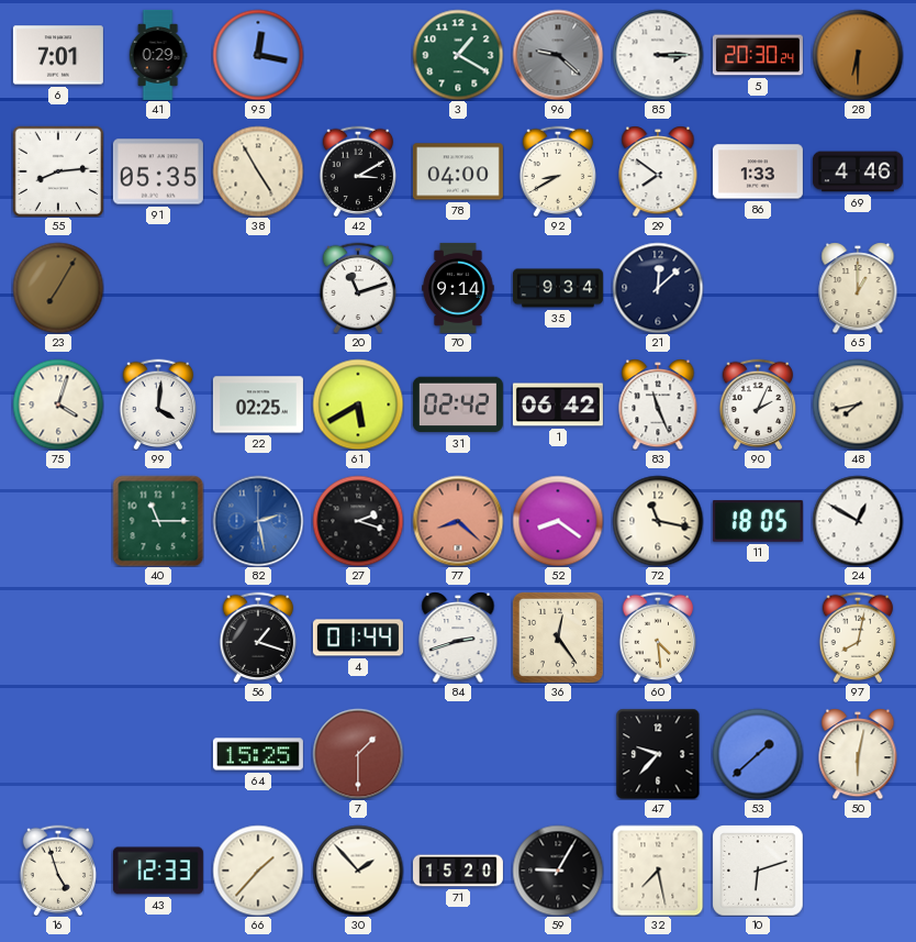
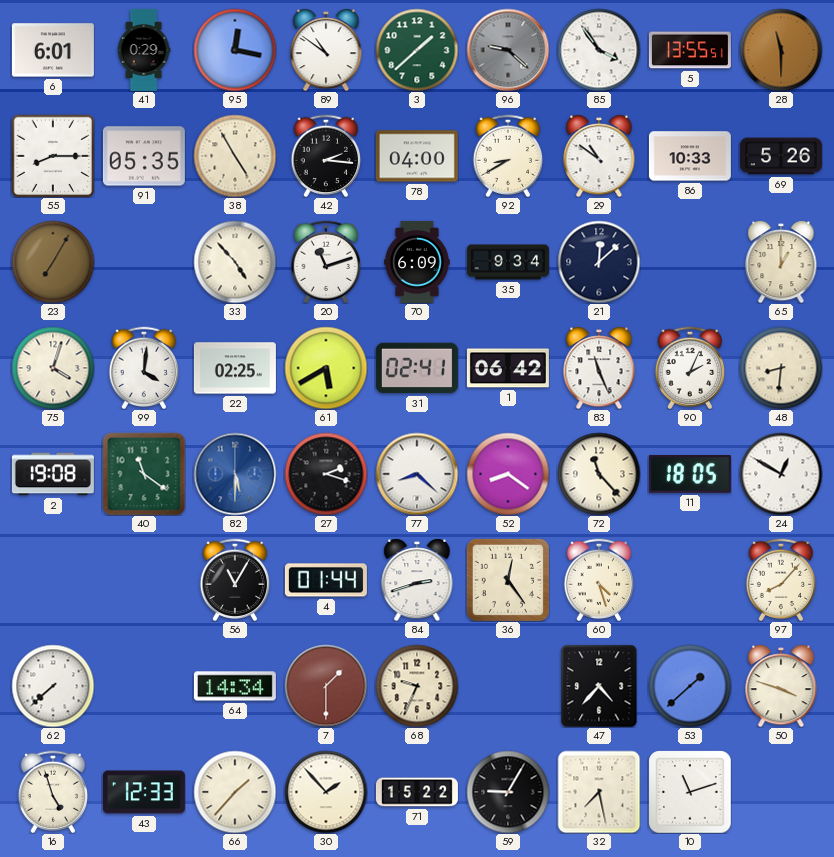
6: 7:01 -> 6:01 (53, 50)
89: none -> 10:51 (326, 50)
3: 1:20 -> 1:38 (417, 50)
85: 3:15 -> 3:54 (599, 50)
5: 20:30 -> 13:55 (690, 50)
28: 6:30 -> 11:30 (781, 50)
55: 8:14 -> 8:15 (53, 156)
42: 3:10 -> 2:16 (326, 156)
29: 7:51 -> 10:51 (599, 156)
86: 1:33 -> 10:33 (690, 156)
69: 4:46 -> 5:26 (781, 156)
33: none -> 4:53 (235, 262)
70: 9:14 -> 6:09 (417, 262)
31: 02:42 -> 02:41 (417, 368)
48: 7:43 -> 8:31 (781, 368)
2: none -> 19:08 (53, 474)
40: 11:15 -> 11:21 (144, 474)
82: 2:28 -> 5:30 (235, 474)
77 dial: salmon -> white (417, 474)
72: 11:17 -> 11:23 (599, 474)
56: 1:18 -> 11:05 (235, 580)
60: 4:29 -> 4:27 (599, 580)
97: 8:02 -> 8:07 (781, 580)
62: none -> 7:38 (53, 686)
64: 15:25 -> 14:34 (235, 686)
68: none -> 9:34 (417, 686)
47: 9:37 -> 4:37 (599, 686)
50: 6:02 -> 3:48 (781, 686)
71: 15:20 -> 15:22 (417, 792)
10: 6:12 -> 11:12 (690, 792)
